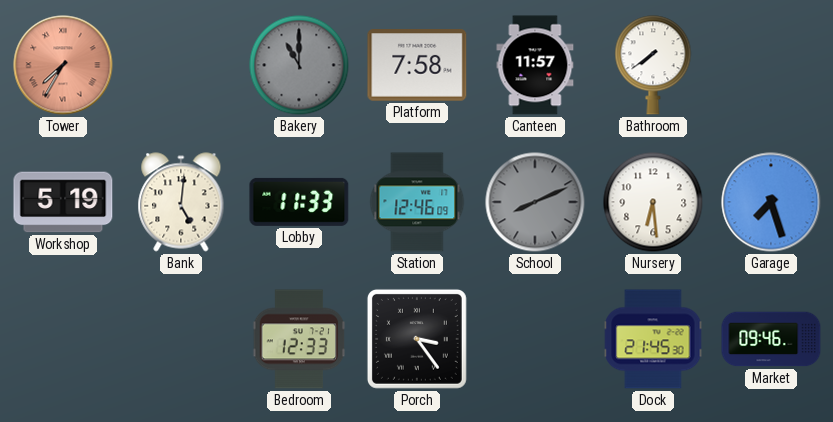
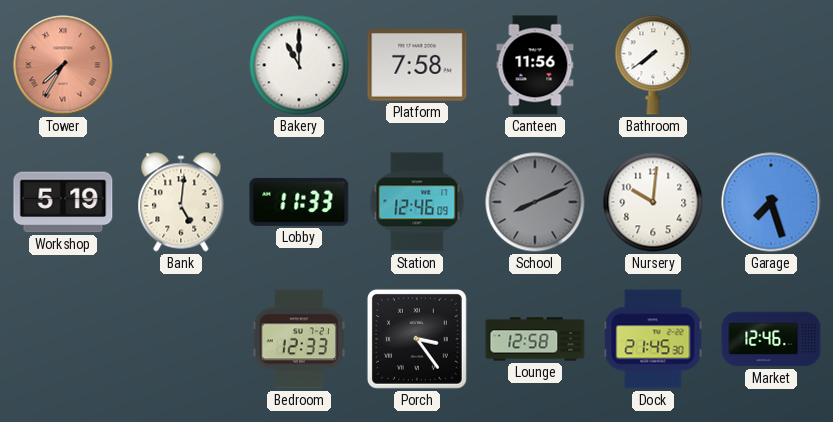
Bakery dial: grey -> white (299, 65)
Canteen: 11:57 -> 11:56 (535, 65)
Nursery: 6:29 -> 10:01 (653, 202)
Lounge: none -> 12:58 (535, 339)
Market: 09:46 -> 12:46 (771, 339)
